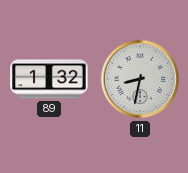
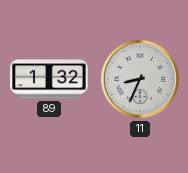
11: 8:32 -> 8:34 (140, 79)
